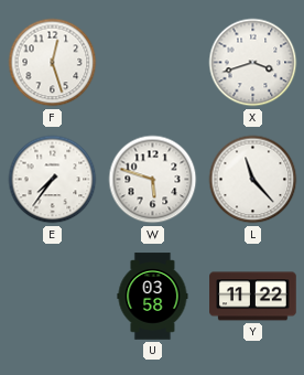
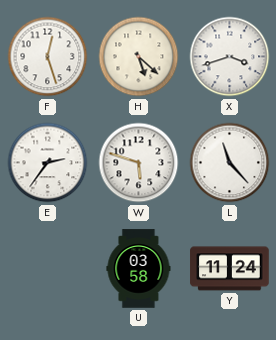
H: none -> 5:22 (139, 57)
E: 7:36 -> 2:36 (48, 163)
Y: 11:22 -> 11:24 (230, 269)
